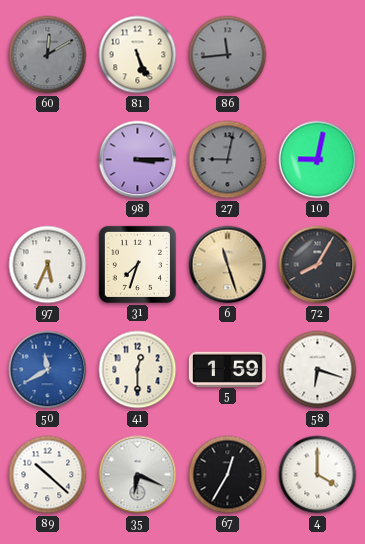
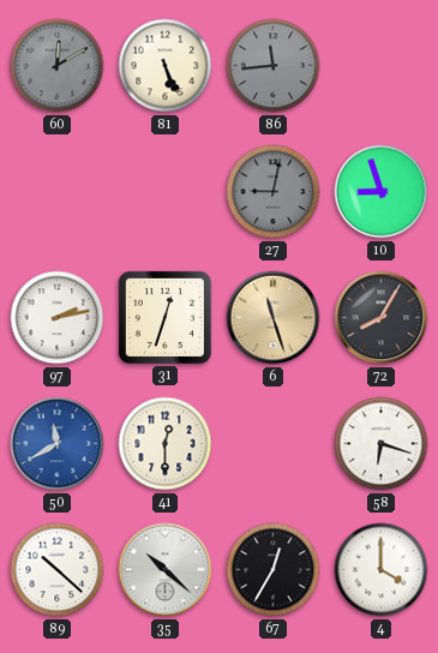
98: 3:15 -> none (138, 160)
10: 9:02 -> 8:57 (382, 192)
97: 5:34 -> 2:13 (58, 318)
31: 7:33 -> 12:33 (164, 317)
5: 1:59 -> none (227, 369)
35: 6:19 -> 10:22 (166, 570)
